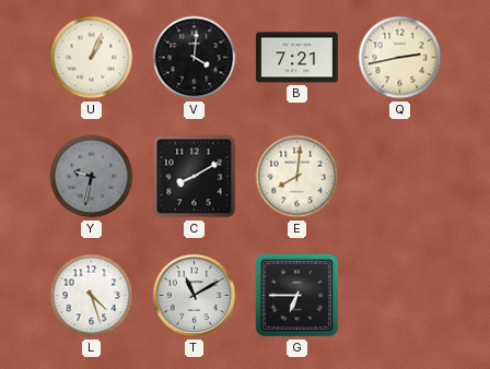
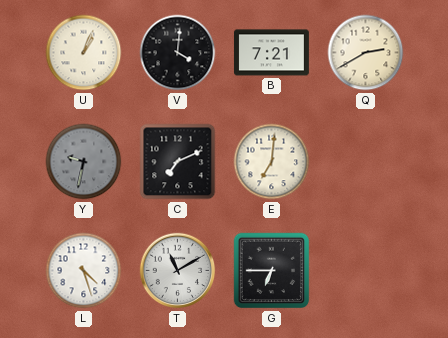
Q: 2:43 -> 2:40 (366, 53)
C: 8:10 -> 7:11 (178, 162)
E: 8:01 -> 7:01 (272, 162)
